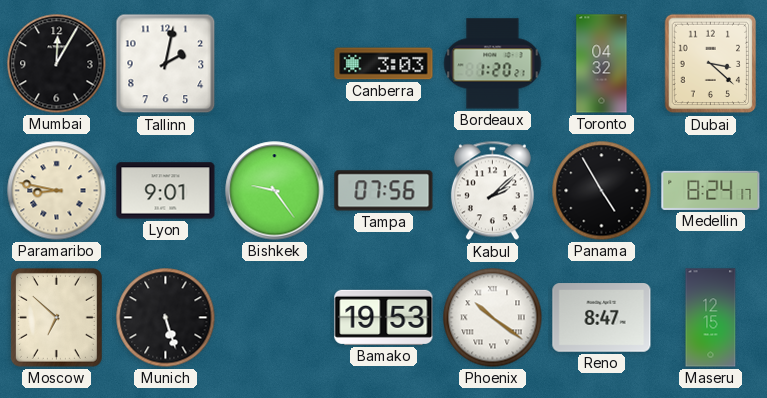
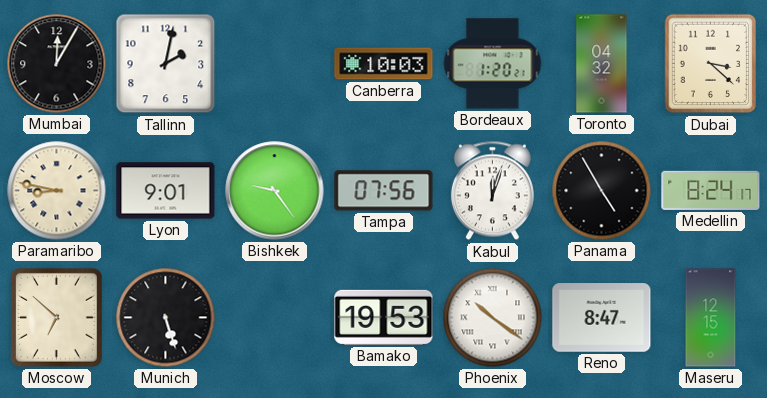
Canberra: 3:03 -> 10:03 (384, 64)
Kabul: 2:08 -> 12:03 (492, 191)
